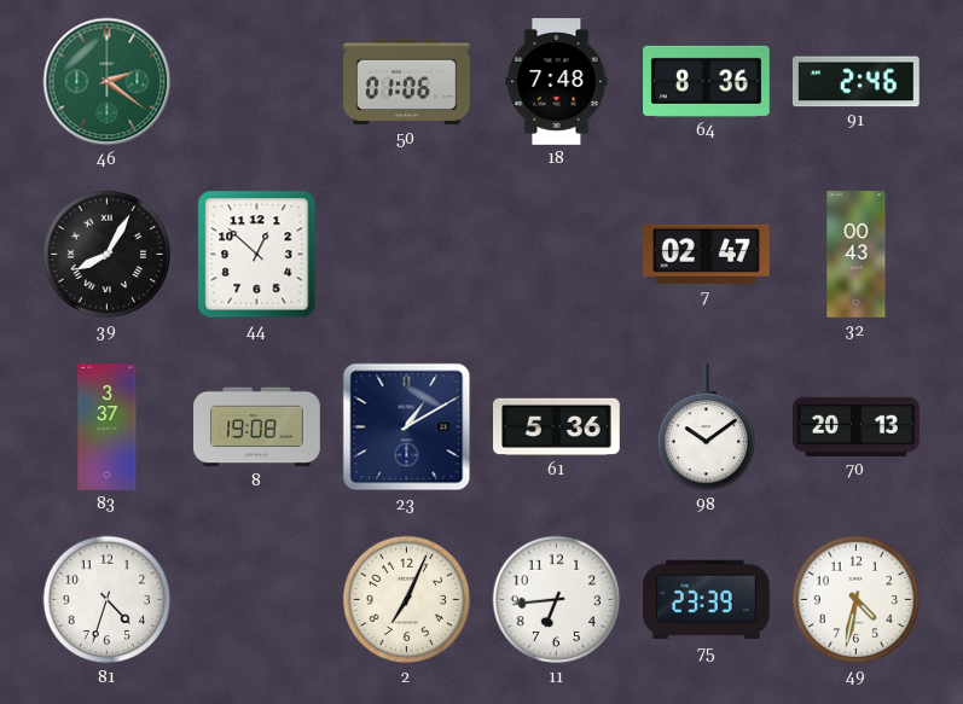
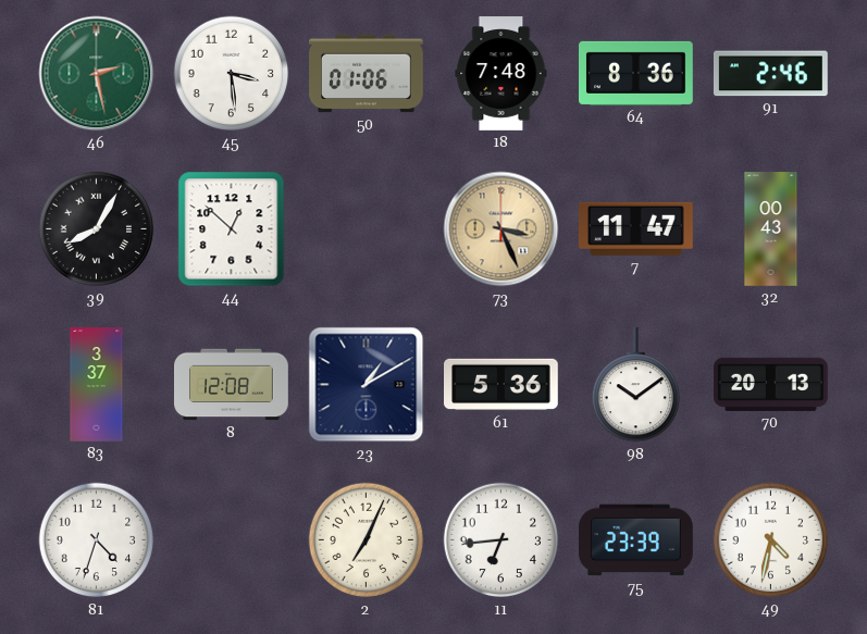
46: 2:21 -> 2:28 (97, 74)
45: none -> 3:29 (232, 74)
73: none -> 3:26 (501, 229)
7: 02:47 -> 11:47 (635, 228)
8: 19:08 -> 12:08 (232, 385)
